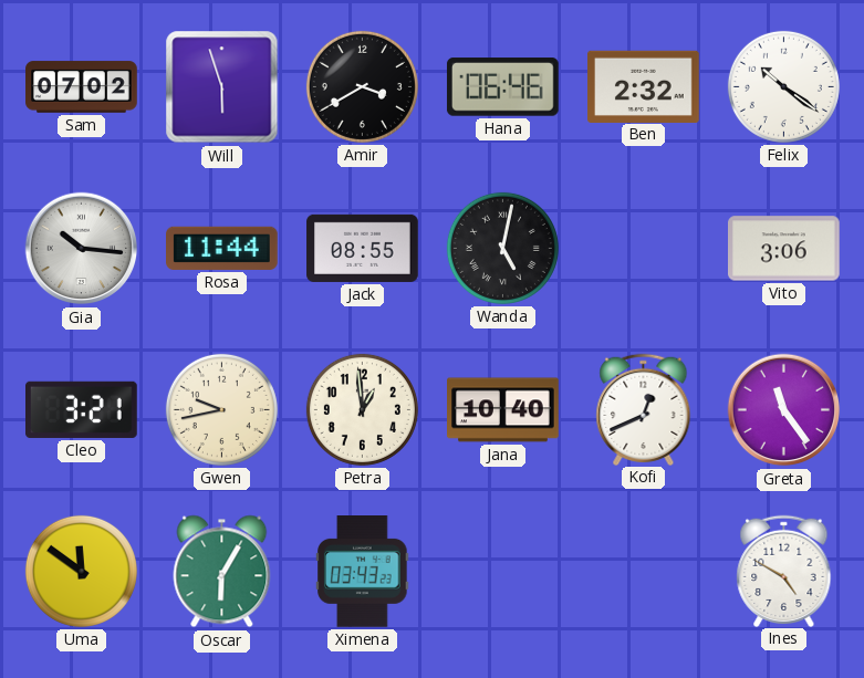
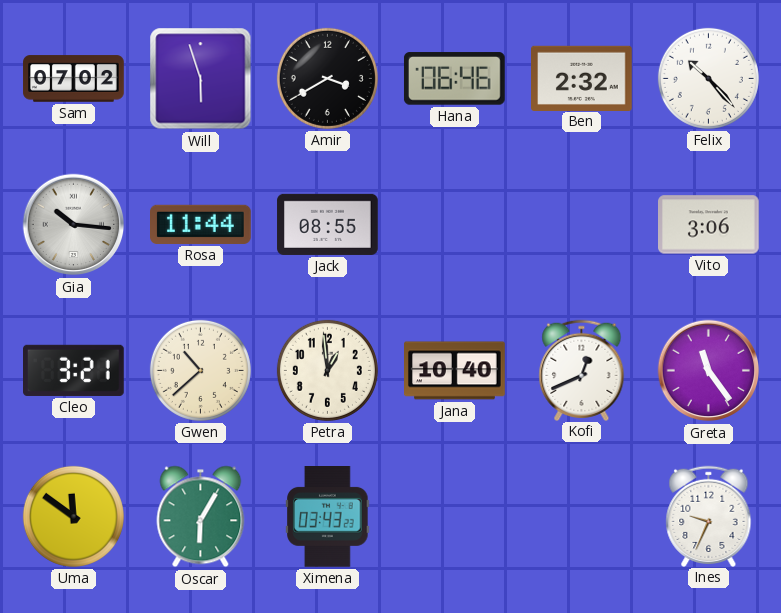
Felix: 10:21 -> 10:23 (708, 78)
Wanda: 5:02 -> none (502, 248)
Gwen: 9:43 -> 10:38 (200, 370)
Ines: 4:50 -> 9:34 (709, 516)
